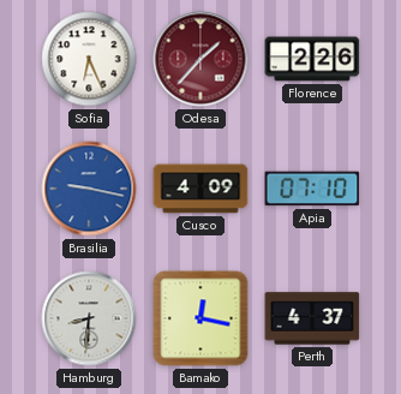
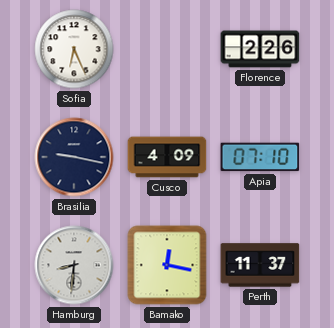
Odesa: 1:37 -> none (200, 59)
Brasilia dial: blue -> navy (74, 157)
Perth: 4:37 -> 11:37 (260, 265)
